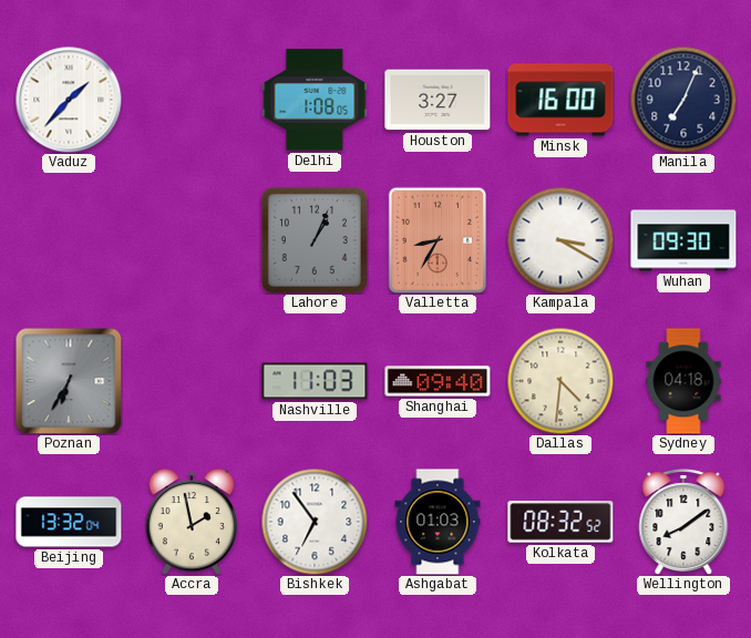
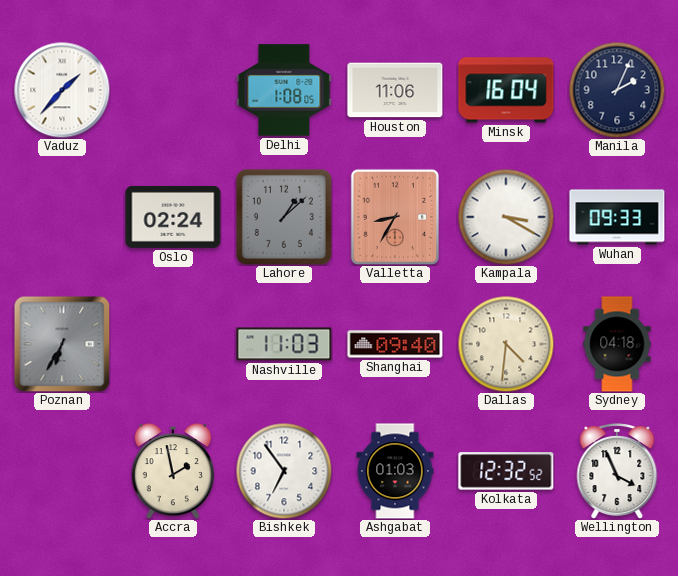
Houston: 3:27 -> 11:06 (395, 90)
Minsk: 16:00 -> 16:04 (506, 90)
Manila: 7:04 -> 2:04 (617, 90)
Oslo: none -> 02:24 (173, 217)
Lahore: 1:04 -> 1:08 (284, 217)
Wuhan: 09:30 -> 09:33 (617, 217)
Beijing: 13:32 -> none (69, 522)
Kolkata: 08:32 -> 12:32 (506, 471)
Wellington: 8:09 -> 3:56 (617, 471)
